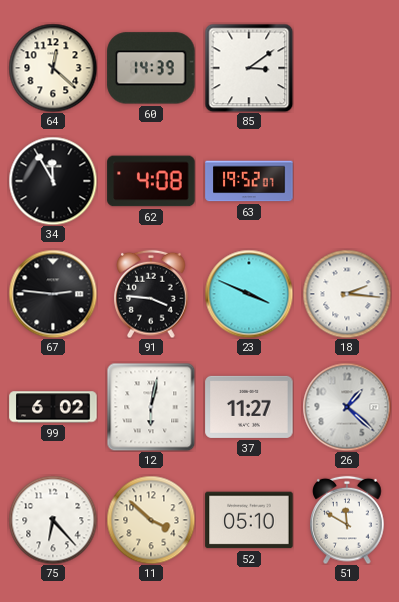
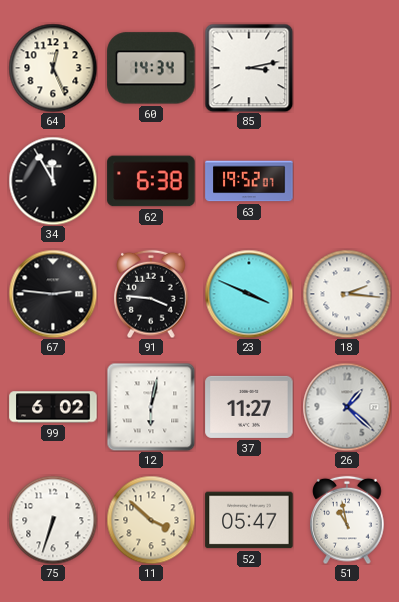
64: 12:22 -> 12:26 (53, 68)
60: 14:39 -> 14:34 (151, 68)
85: 3:09 -> 3:13 (249, 68)
62: 4:08 -> 6:38 (151, 181)
75: 6:23 -> 6:33 (53, 520)
52: 05:10 -> 05:47 (249, 520)
51: 11:50 -> 10:58 (347, 520)
